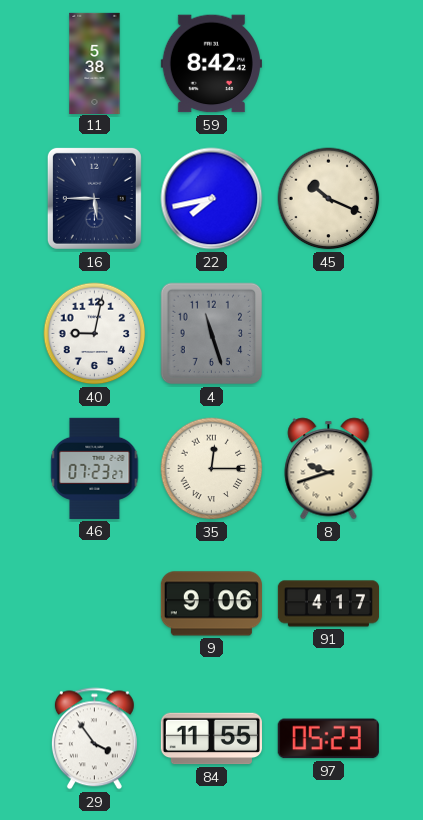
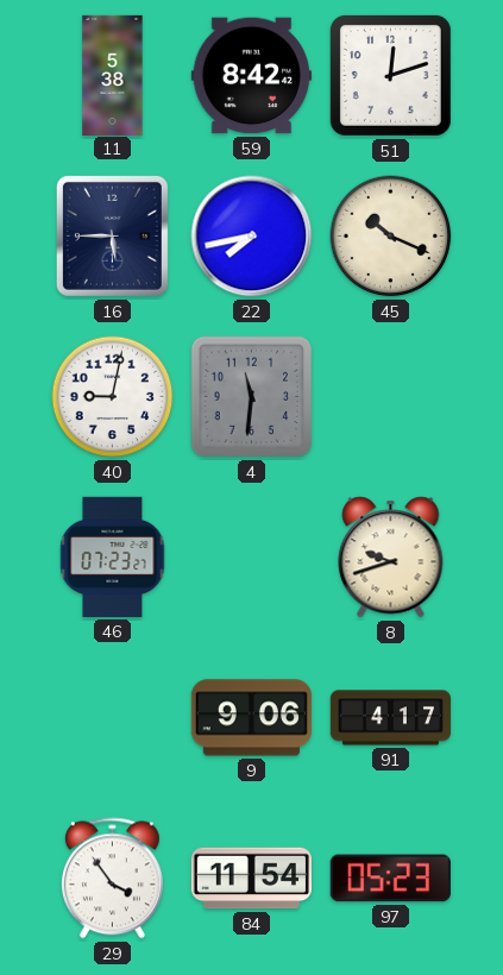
51: none -> 12:12 (390, 75)
4: 11:27 -> 11:31 (252, 397)
35: 12:15 -> none (212, 469)
84: 11:55 -> 11:54 (251, 879)
